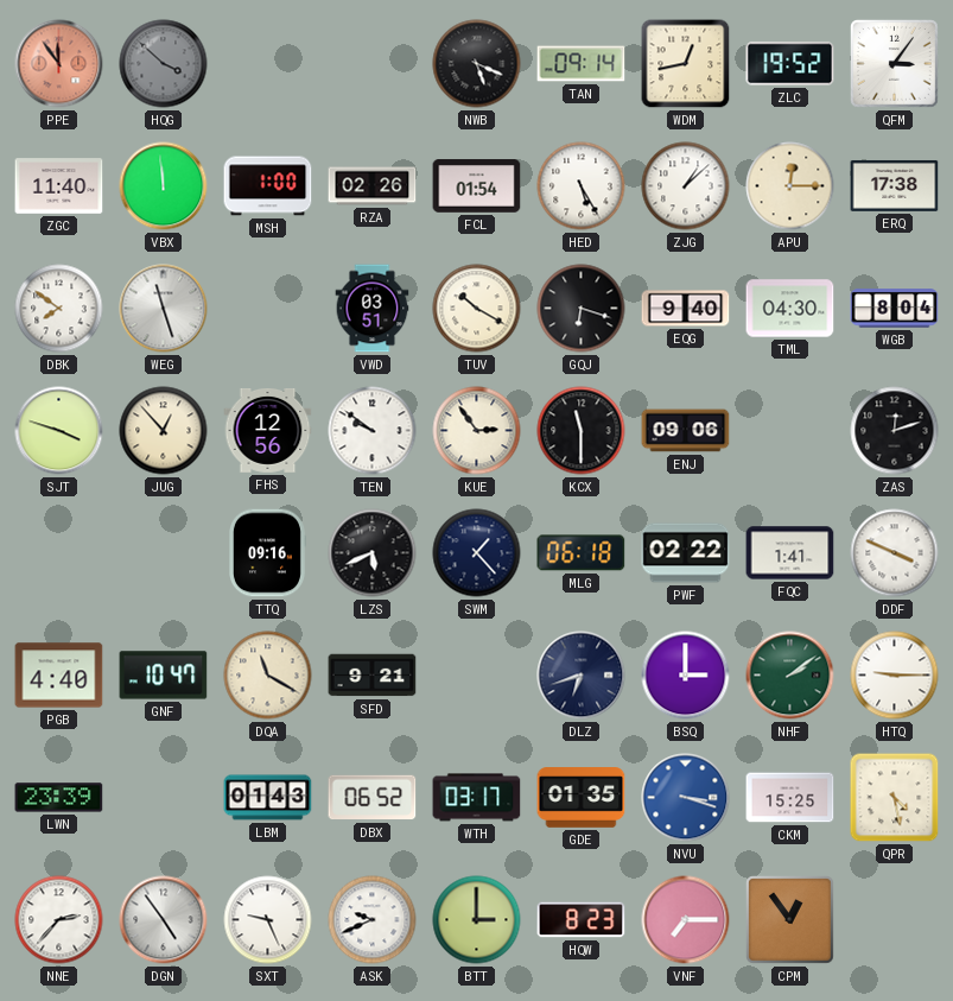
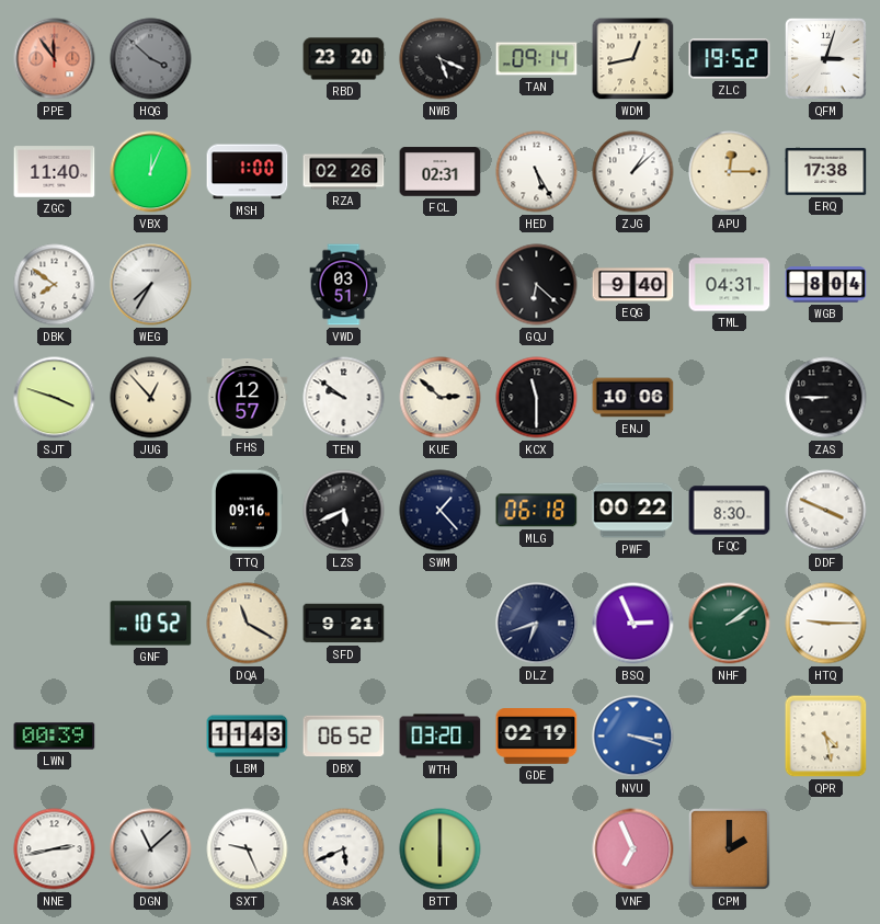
RBD: none -> 23:20 (344, 59)
QFM: 3:06 -> 3:03 (826, 59)
VBX: 11:59 -> 12:04 (151, 172)
FCL: 01:54 -> 02:31 (441, 172)
WEG: 11:27 -> 7:35 (151, 285)
TUV: 10:20 -> none (477, 309)
GQJ: 6:18 -> 6:22 (537, 285)
TML: 04:30 -> 04:31 (730, 285)
FHS: 12:56 -> 12:57 (248, 397)
KUE: 2:54 -> 2:52 (441, 398)
ENJ: 09:06 -> 10:06 (633, 398)
ZAS: 12:12 -> 8:45 (826, 398)
PWF: 02:22 -> 00:22 (633, 511)
FQC: 1:41 -> 8:30 (730, 511)
PGB: 4:40 -> none (59, 676)
GNF: 10:47 -> 10:52 (151, 624)
BSQ: 3:00 -> 2:56 (633, 624)
LWN: 23:39 -> 00:39 (55, 737)
LBM: 01:43 -> 11:43 (248, 737)
WTH: 03:17 -> 03:20 (441, 737)
GDE: 01:35 -> 02:19 (537, 737)
CKM: 15:25 -> none (790, 798)
NNE: 2:37 -> 2:43 (55, 849)
DGN: 4:54 -> 11:08 (151, 849)
ASK: 9:41 -> 5:41 (344, 849)
BTT: 3:00 -> 6:00 (441, 849)
HQW: 8:23 -> none (582, 920)
VNF: 7:15 -> 6:56 (633, 849)
CPM: 12:54 -> 2:00 (730, 849)
